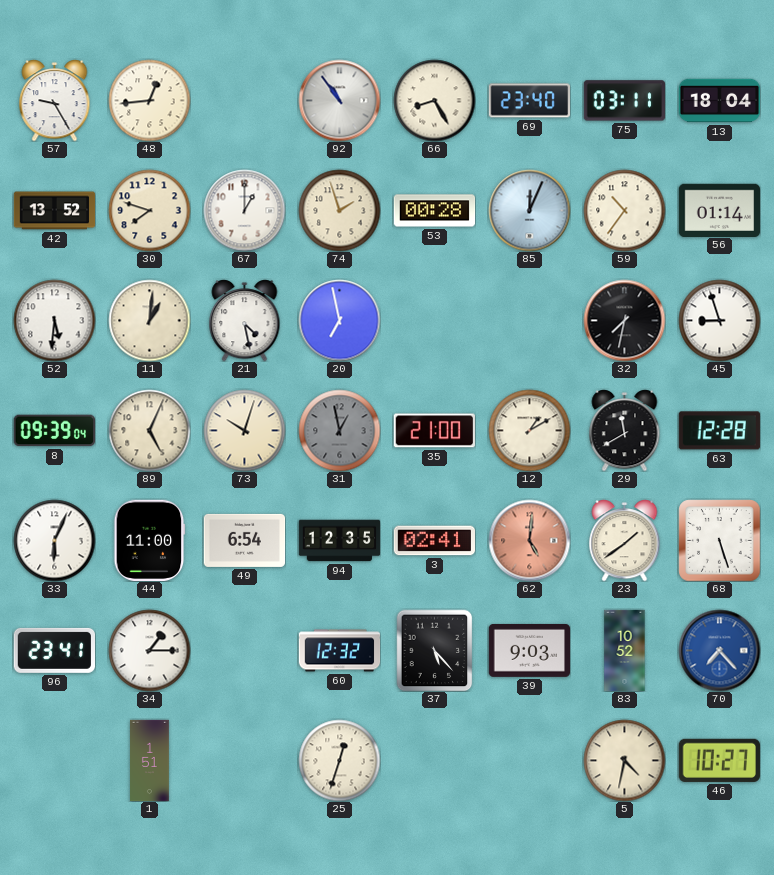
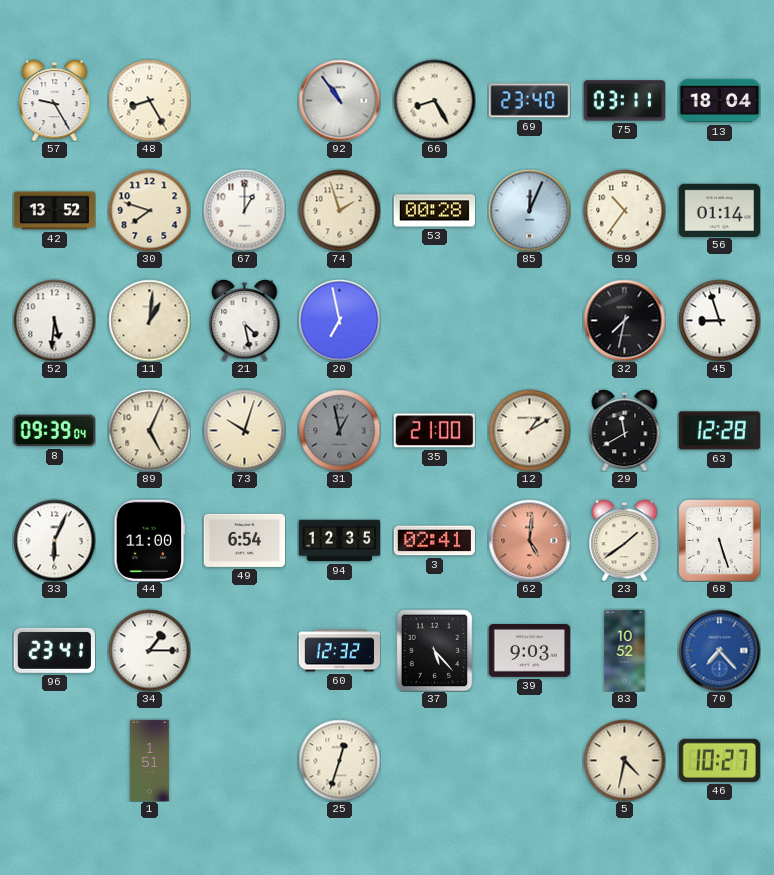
48: 12:44 -> 8:25 (149, 100)
